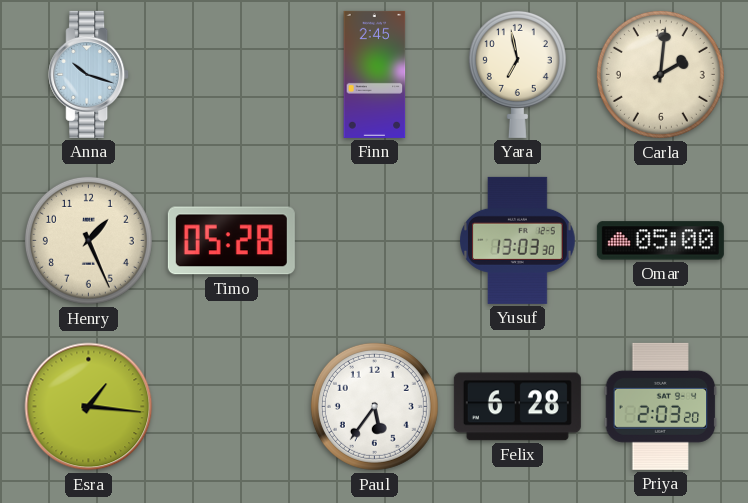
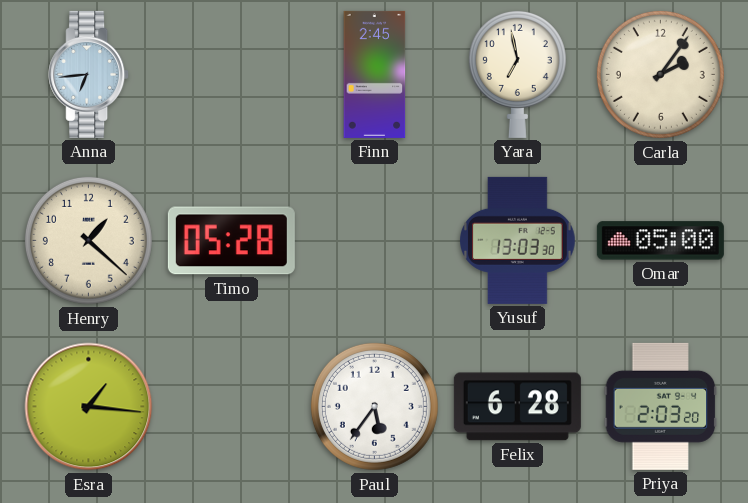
Anna: 10:18 -> 6:44 (89, 74)
Carla: 2:01 -> 2:06 (660, 74)
Henry: 1:26 -> 1:22 (88, 240)
